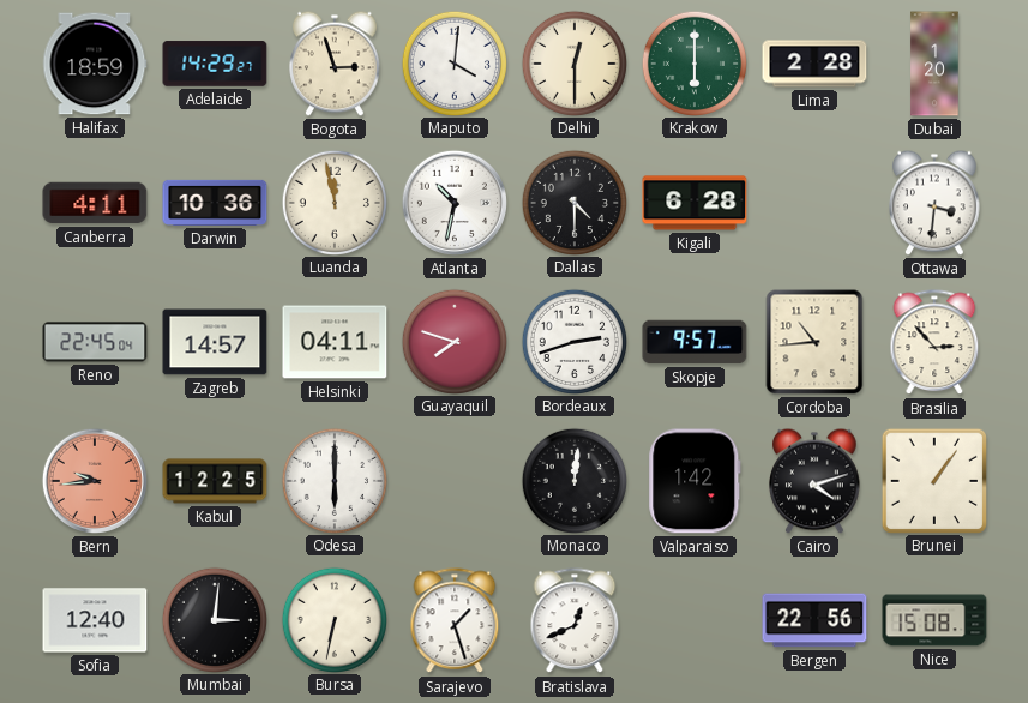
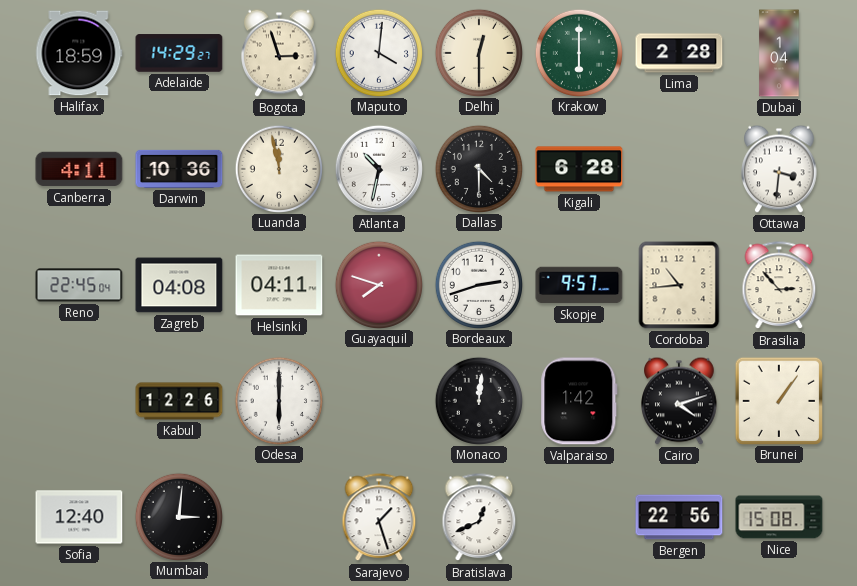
Dubai: 1:20 -> 1:04 (779, 53)
Zagreb: 14:57 -> 04:08 (179, 285)
Bern: 9:44 -> none (95, 481)
Kabul: 12:25 -> 12:26 (179, 401)
Bursa: 6:32 -> none (333, 619)
